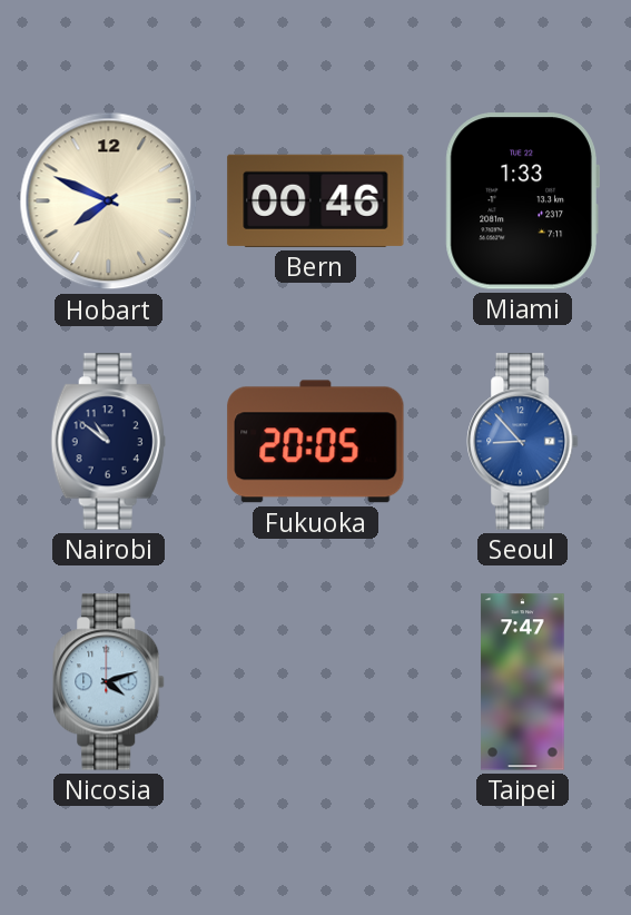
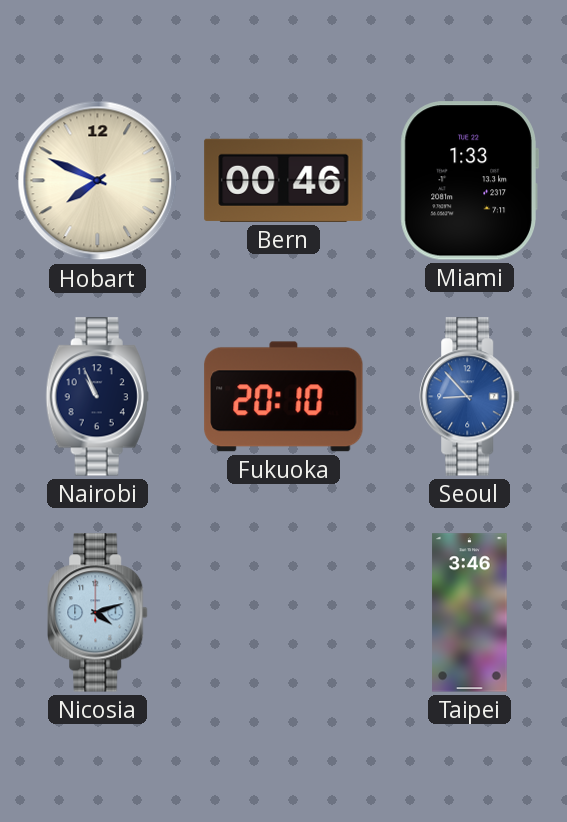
Nairobi: 10:51 -> 10:56 (97, 397)
Fukuoka: 20:05 -> 20:10 (284, 397)
Taipei: 7:47 -> 3:46 (470, 613)
